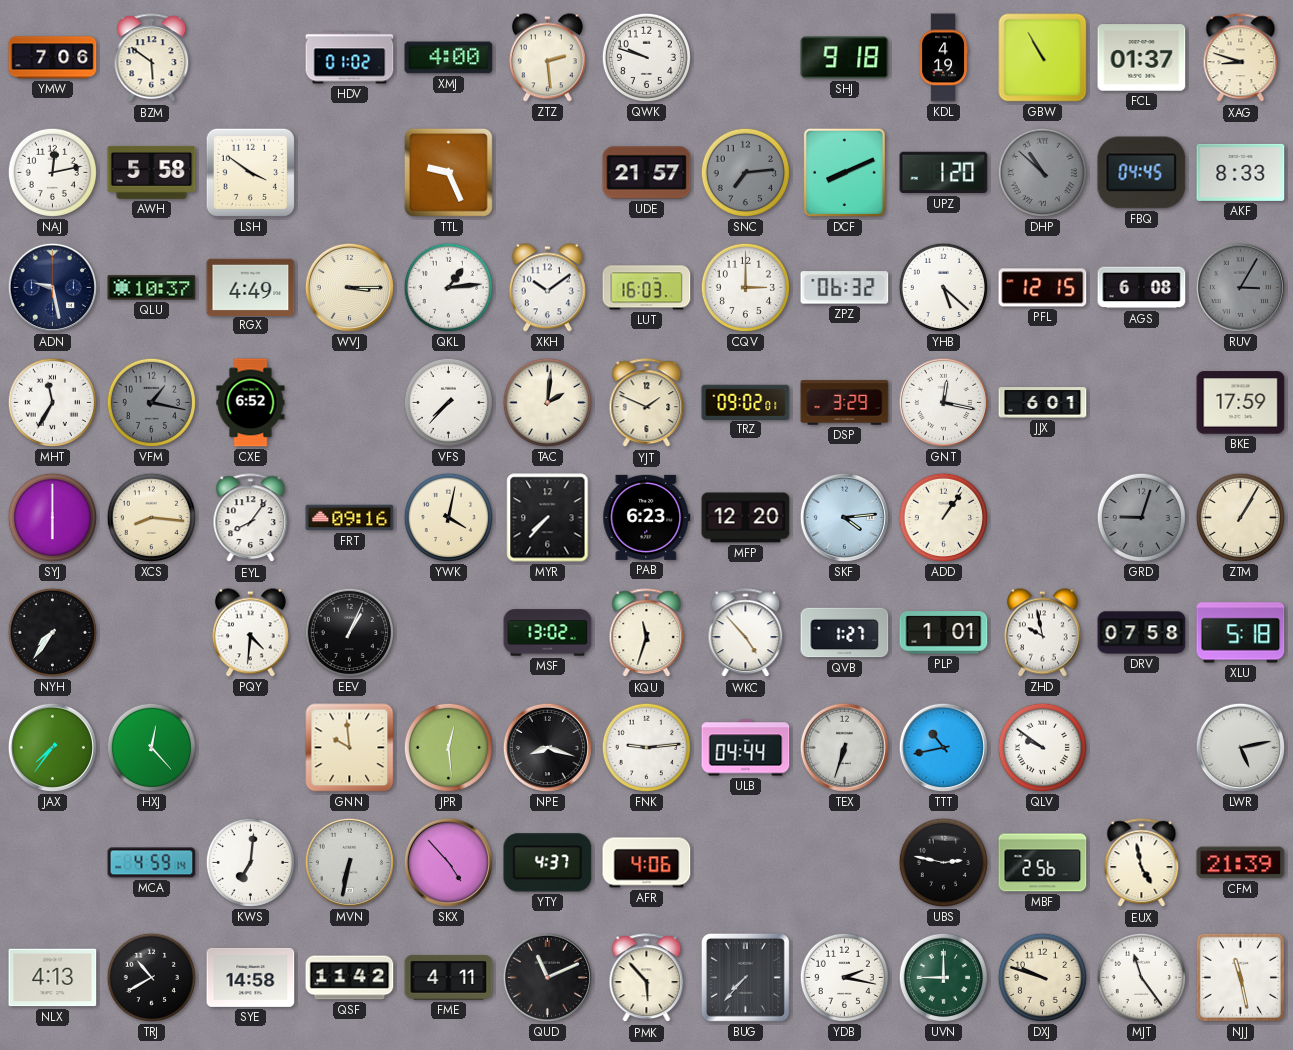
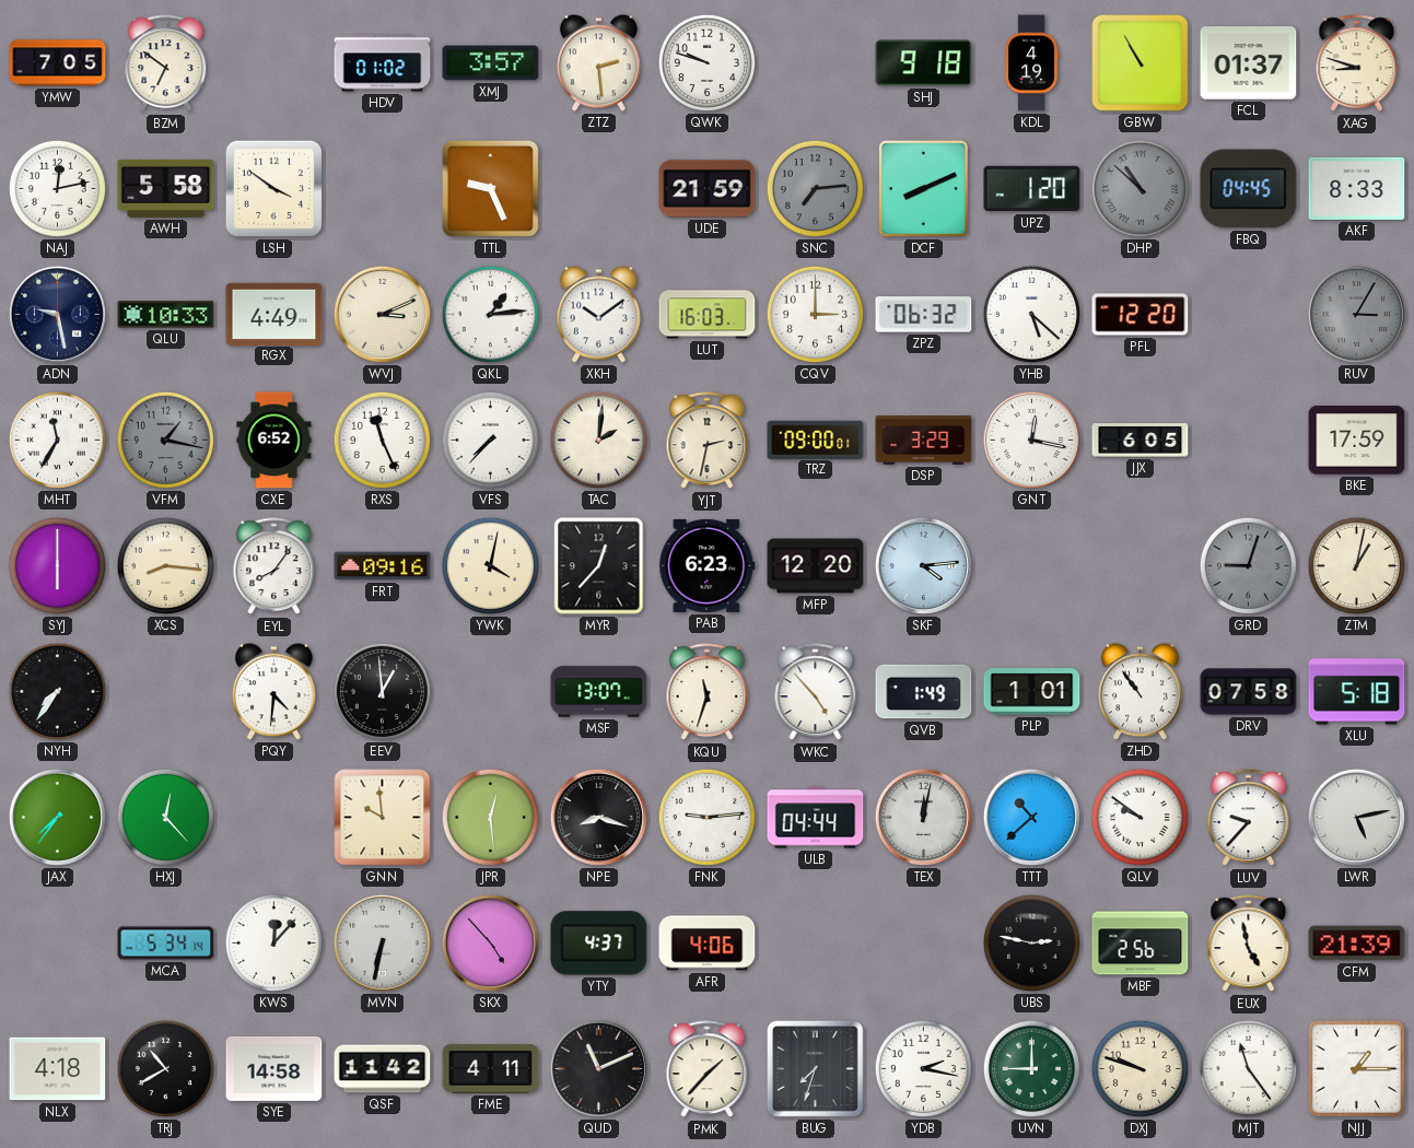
YMW: 7:06 -> 7:05 (58, 63)
BZM: 5:51 -> 6:51 (166, 63)
XMJ: 4:00 -> 3:57 (491, 63)
UDE: 21:57 -> 21:59 (708, 189)
QLU: 10:37 -> 10:33 (166, 315)
WVJ: 3:15 -> 3:11 (382, 314)
PFL: 12:15 -> 12:20 (1141, 315)
AGS: 6:08 -> none (1142, 288)
RXS: none -> 11:26 (382, 440)
YJT: 1:49 -> 2:32 (708, 441)
TRZ: 09:02 -> 09:00 (816, 440)
JJX: 6:01 -> 6:05 (1141, 441)
MYR: 7:37 -> 12:37 (599, 566)
ADD: 1:06 -> none (943, 517)
ZTM: 1:05 -> 1:02 (1356, 565)
EEV: 1:04 -> 12:59 (382, 691)
MSF: 13:02 -> 13:07 (599, 692)
QVB: 1:27 -> 1:49 (924, 692)
ZHD: 9:58 -> 10:54 (1140, 692)
TEX: 6:33 -> 12:02 (923, 817)
TTT: 10:43 -> 10:38 (1031, 817)
LUV: none -> 9:37 (1249, 818)
MCA: 4:59 -> 5:34 (166, 944)
KWS: 7:01 -> 12:07 (273, 942)
NLX: 4:13 -> 4:18 (58, 1069)
PMK: 5:53 -> 1:37 (708, 1069)
BUG: 7:37 -> 7:33 (815, 1068)
NJJ: 11:28 -> 1:15 (1356, 1068)
